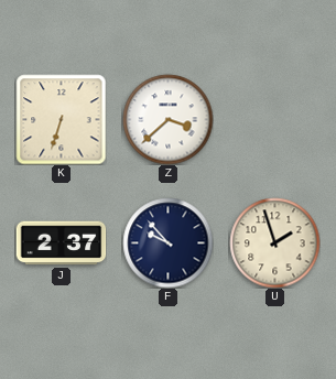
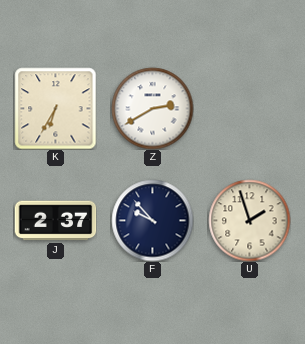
K: 6:33 -> 6:35 (55, 108)
Z: 3:38 -> 2:40 (152, 108)
